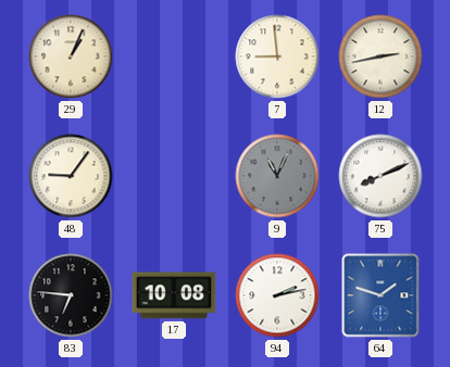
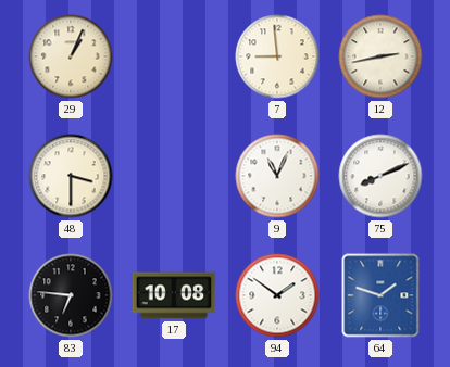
48: 9:06 -> 3:30 (71, 176)
9 dial: grey -> white (277, 176)
94: 2:13 -> 1:51 (277, 295)
